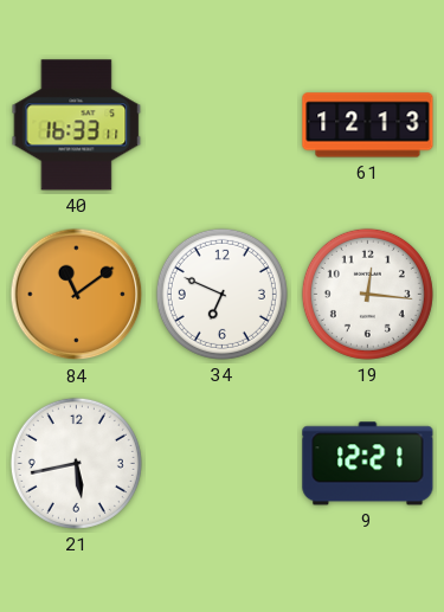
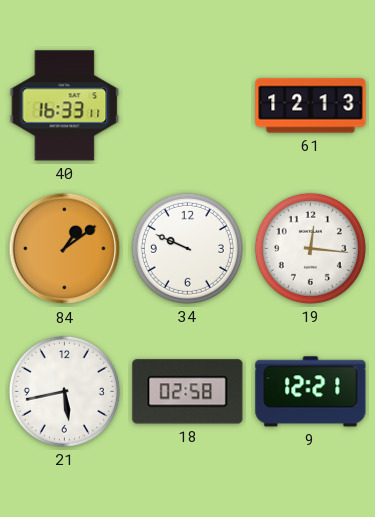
84: 11:09 -> 1:09 (65, 249)
34: 6:49 -> 9:49 (187, 248)
18: none -> 02:58 (188, 392)
